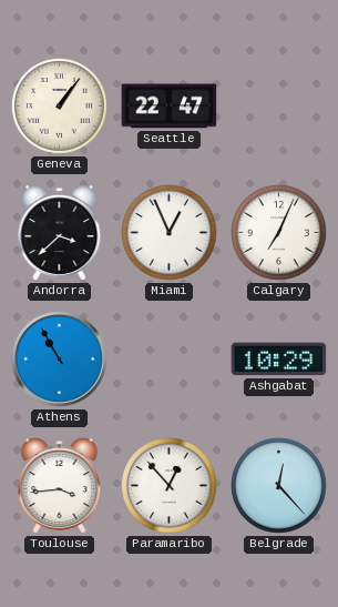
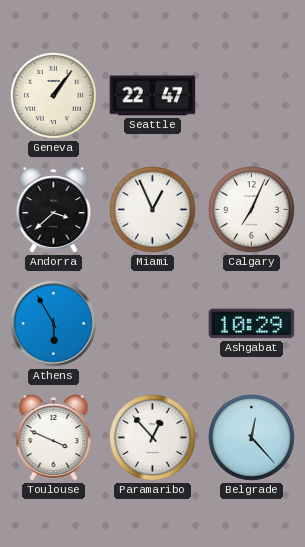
Athens: 10:55 -> 5:55 (54, 324)
Toulouse: 3:44 -> 3:49 (54, 438)
